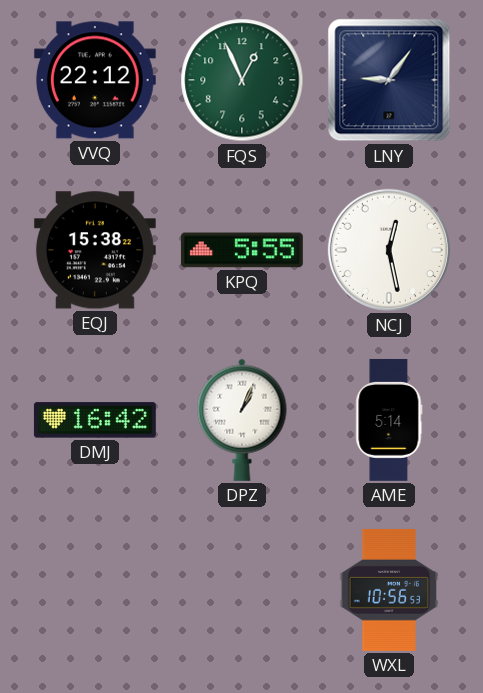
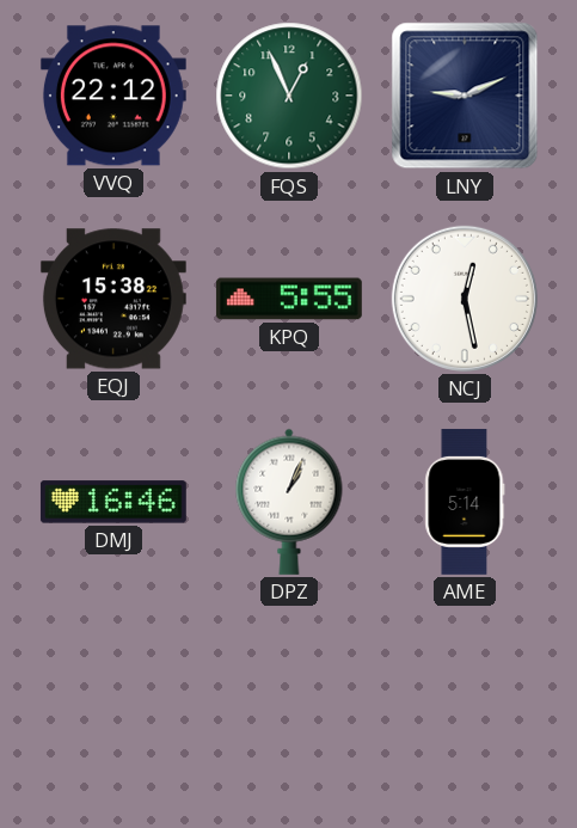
LNY: 9:06 -> 9:11 (465, 96)
DMJ: 16:42 -> 16:46 (113, 502)
WXL: 10:56 -> none (389, 590)
